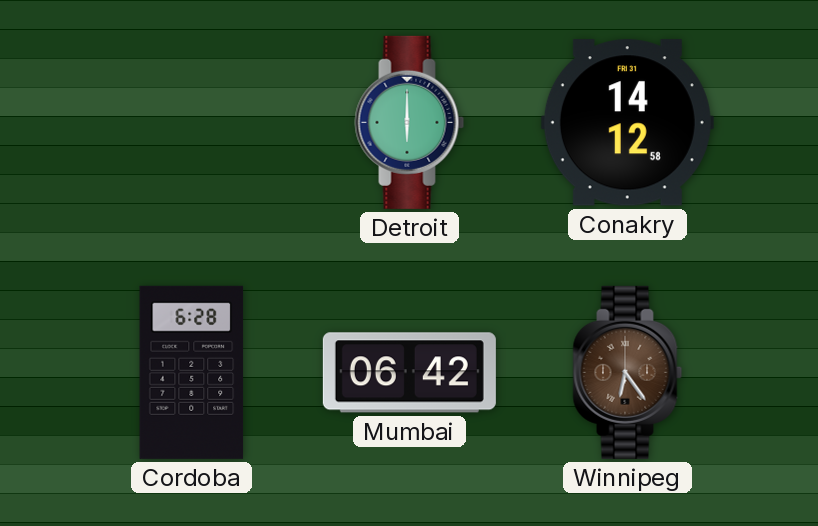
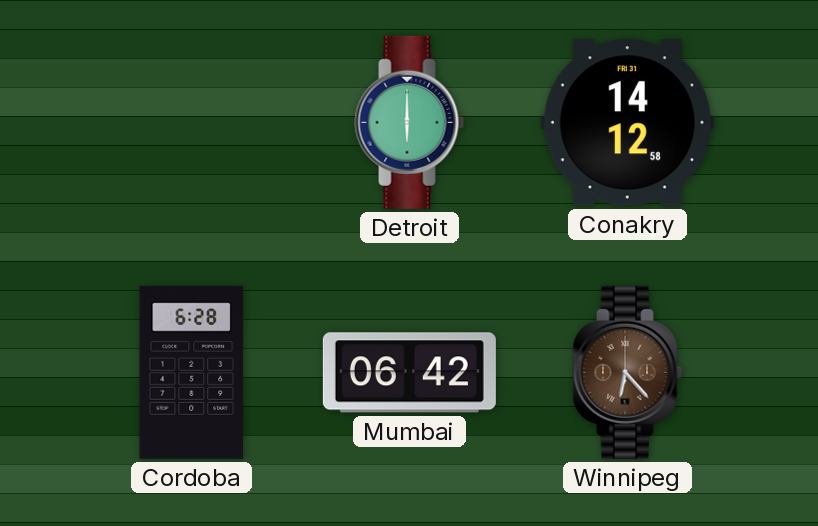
Winnipeg: 6:24 -> 6:23 (628, 372)
